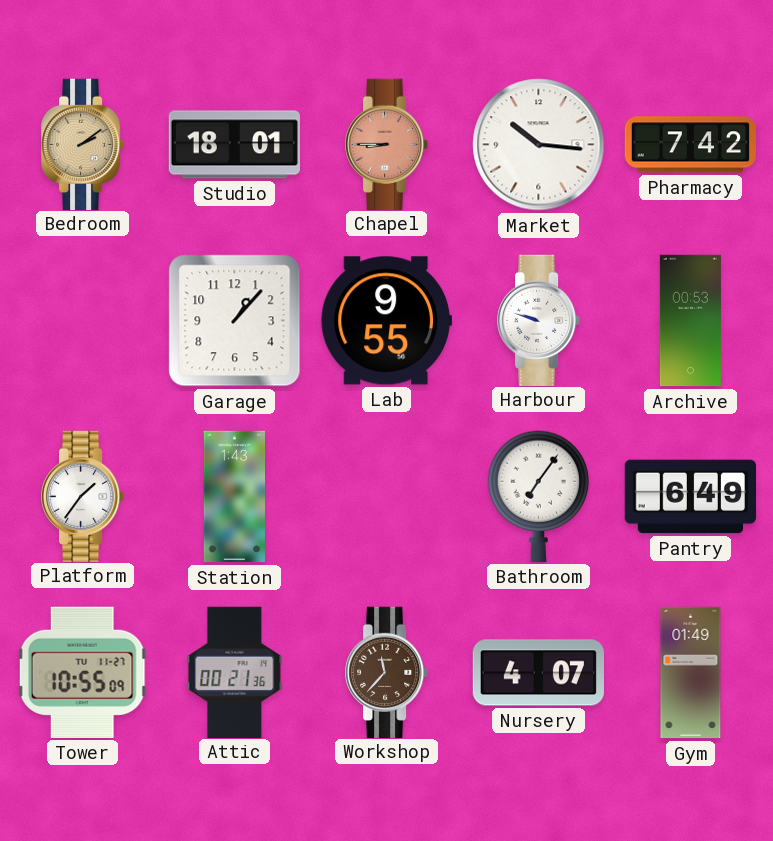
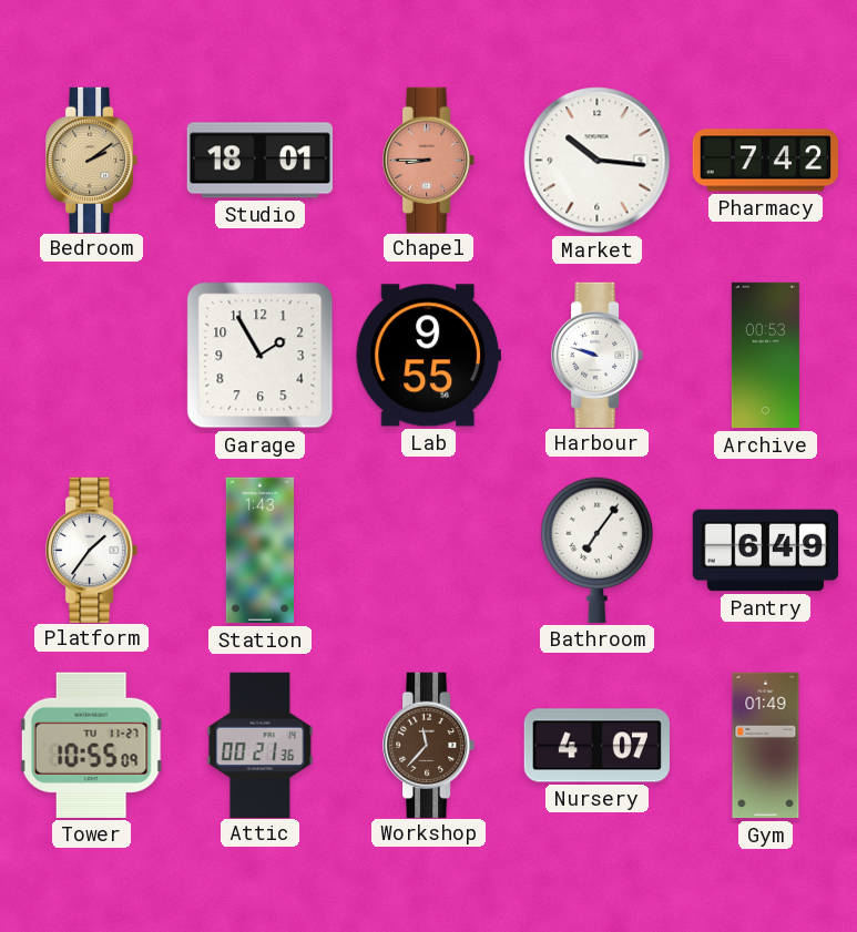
Garage: 1:07 -> 1:55 (261, 356)
